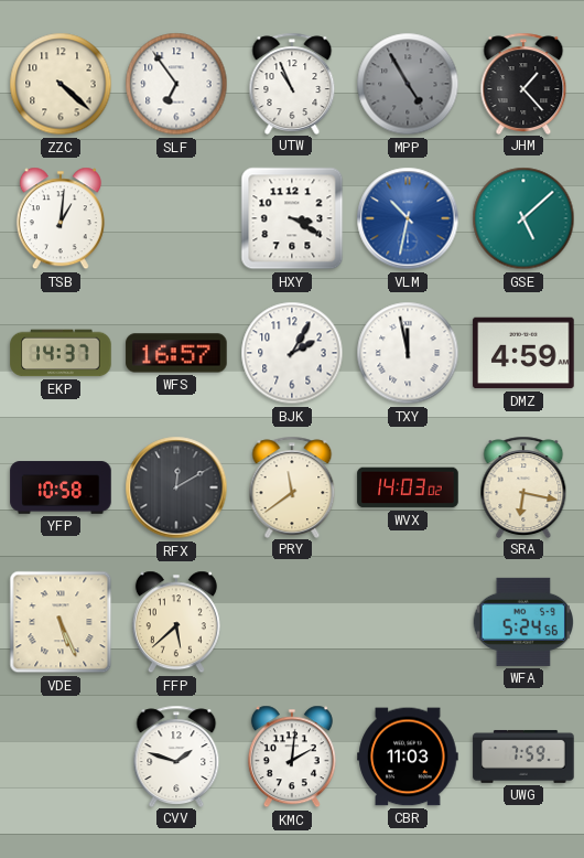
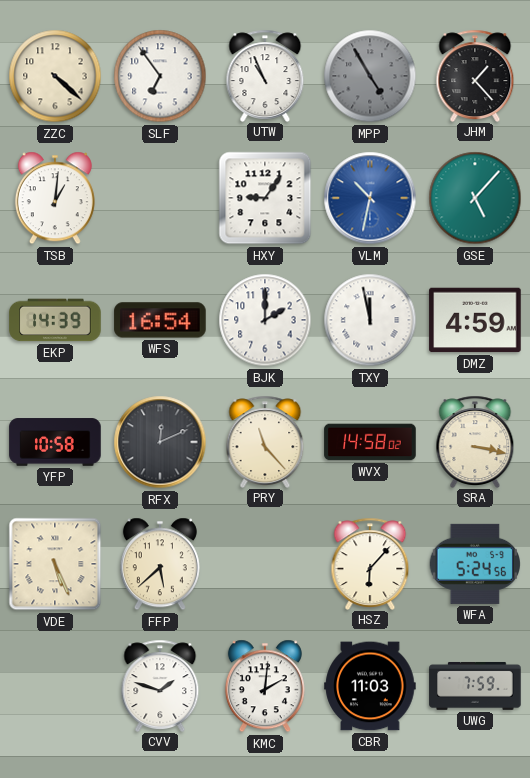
HXY: 3:20 -> 9:06 (265, 198)
GSE: 5:08 -> 5:07 (475, 198)
EKP: 14:37 -> 14:39 (55, 320)
WFS: 16:57 -> 16:54 (160, 320)
BJK: 2:05 -> 2:00 (265, 320)
RFX: 12:10 -> 12:11 (160, 442)
PRY: 11:39 -> 11:23 (265, 441)
WVX: 14:03 -> 14:58 (370, 442)
SRA: 6:17 -> 3:17 (475, 441)
HSZ: none -> 6:07 (370, 563)
